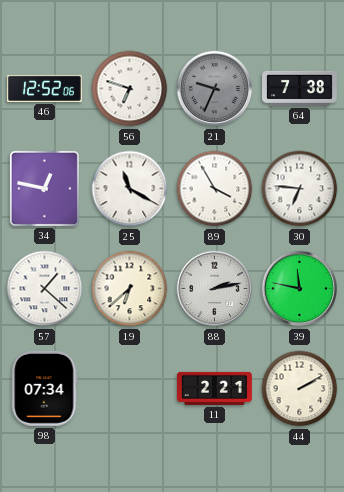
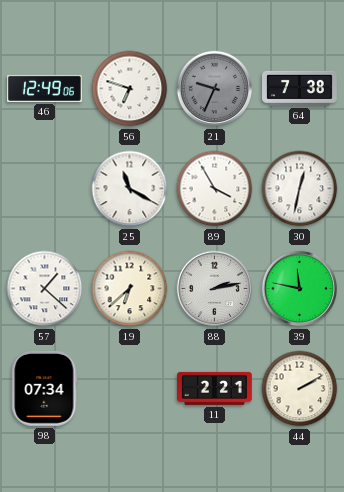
46: 12:52 -> 12:49 (45, 88)
34: 12:47 -> none (44, 188)
30: 6:46 -> 12:32 (300, 189)
